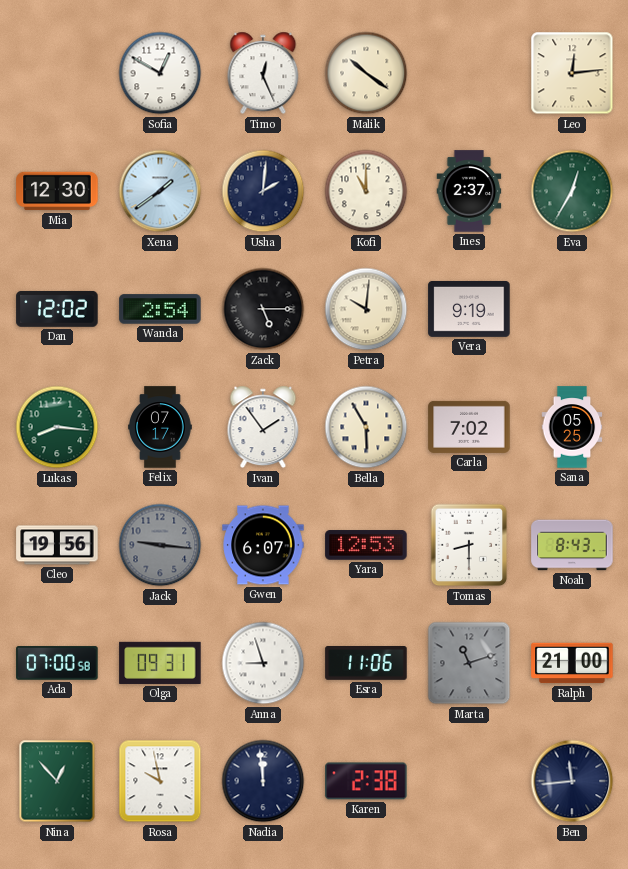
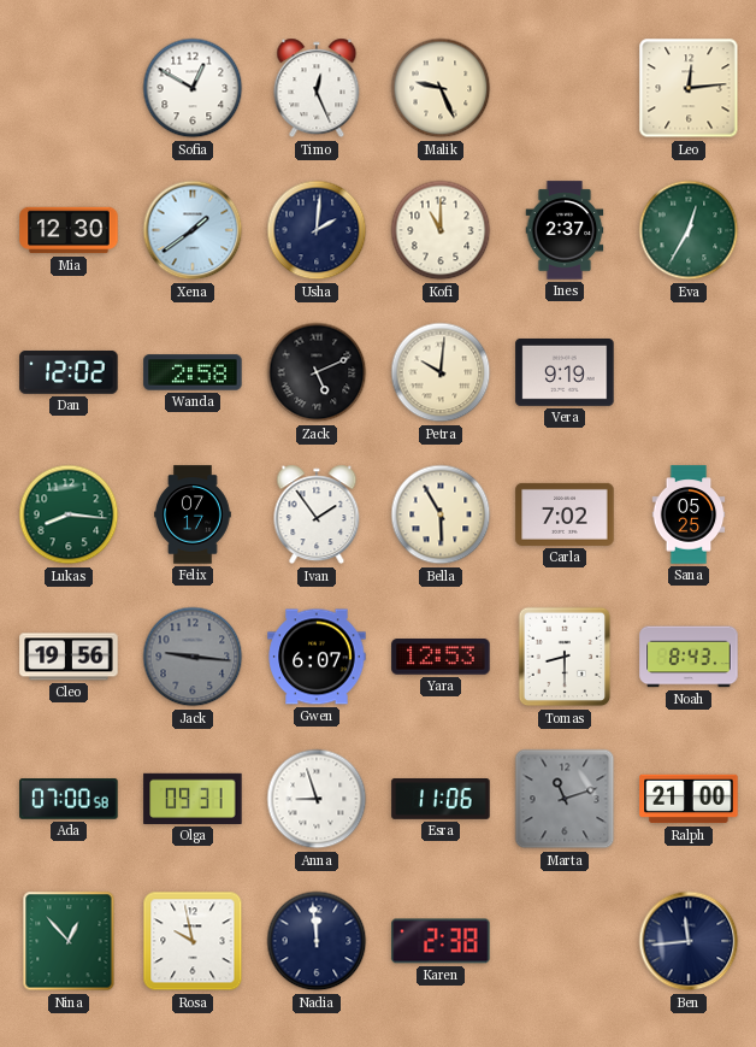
Malik: 10:21 -> 9:26 (441, 88)
Wanda: 2:54 -> 2:58 (193, 372)
Zack: 5:15 -> 5:11 (317, 372)
